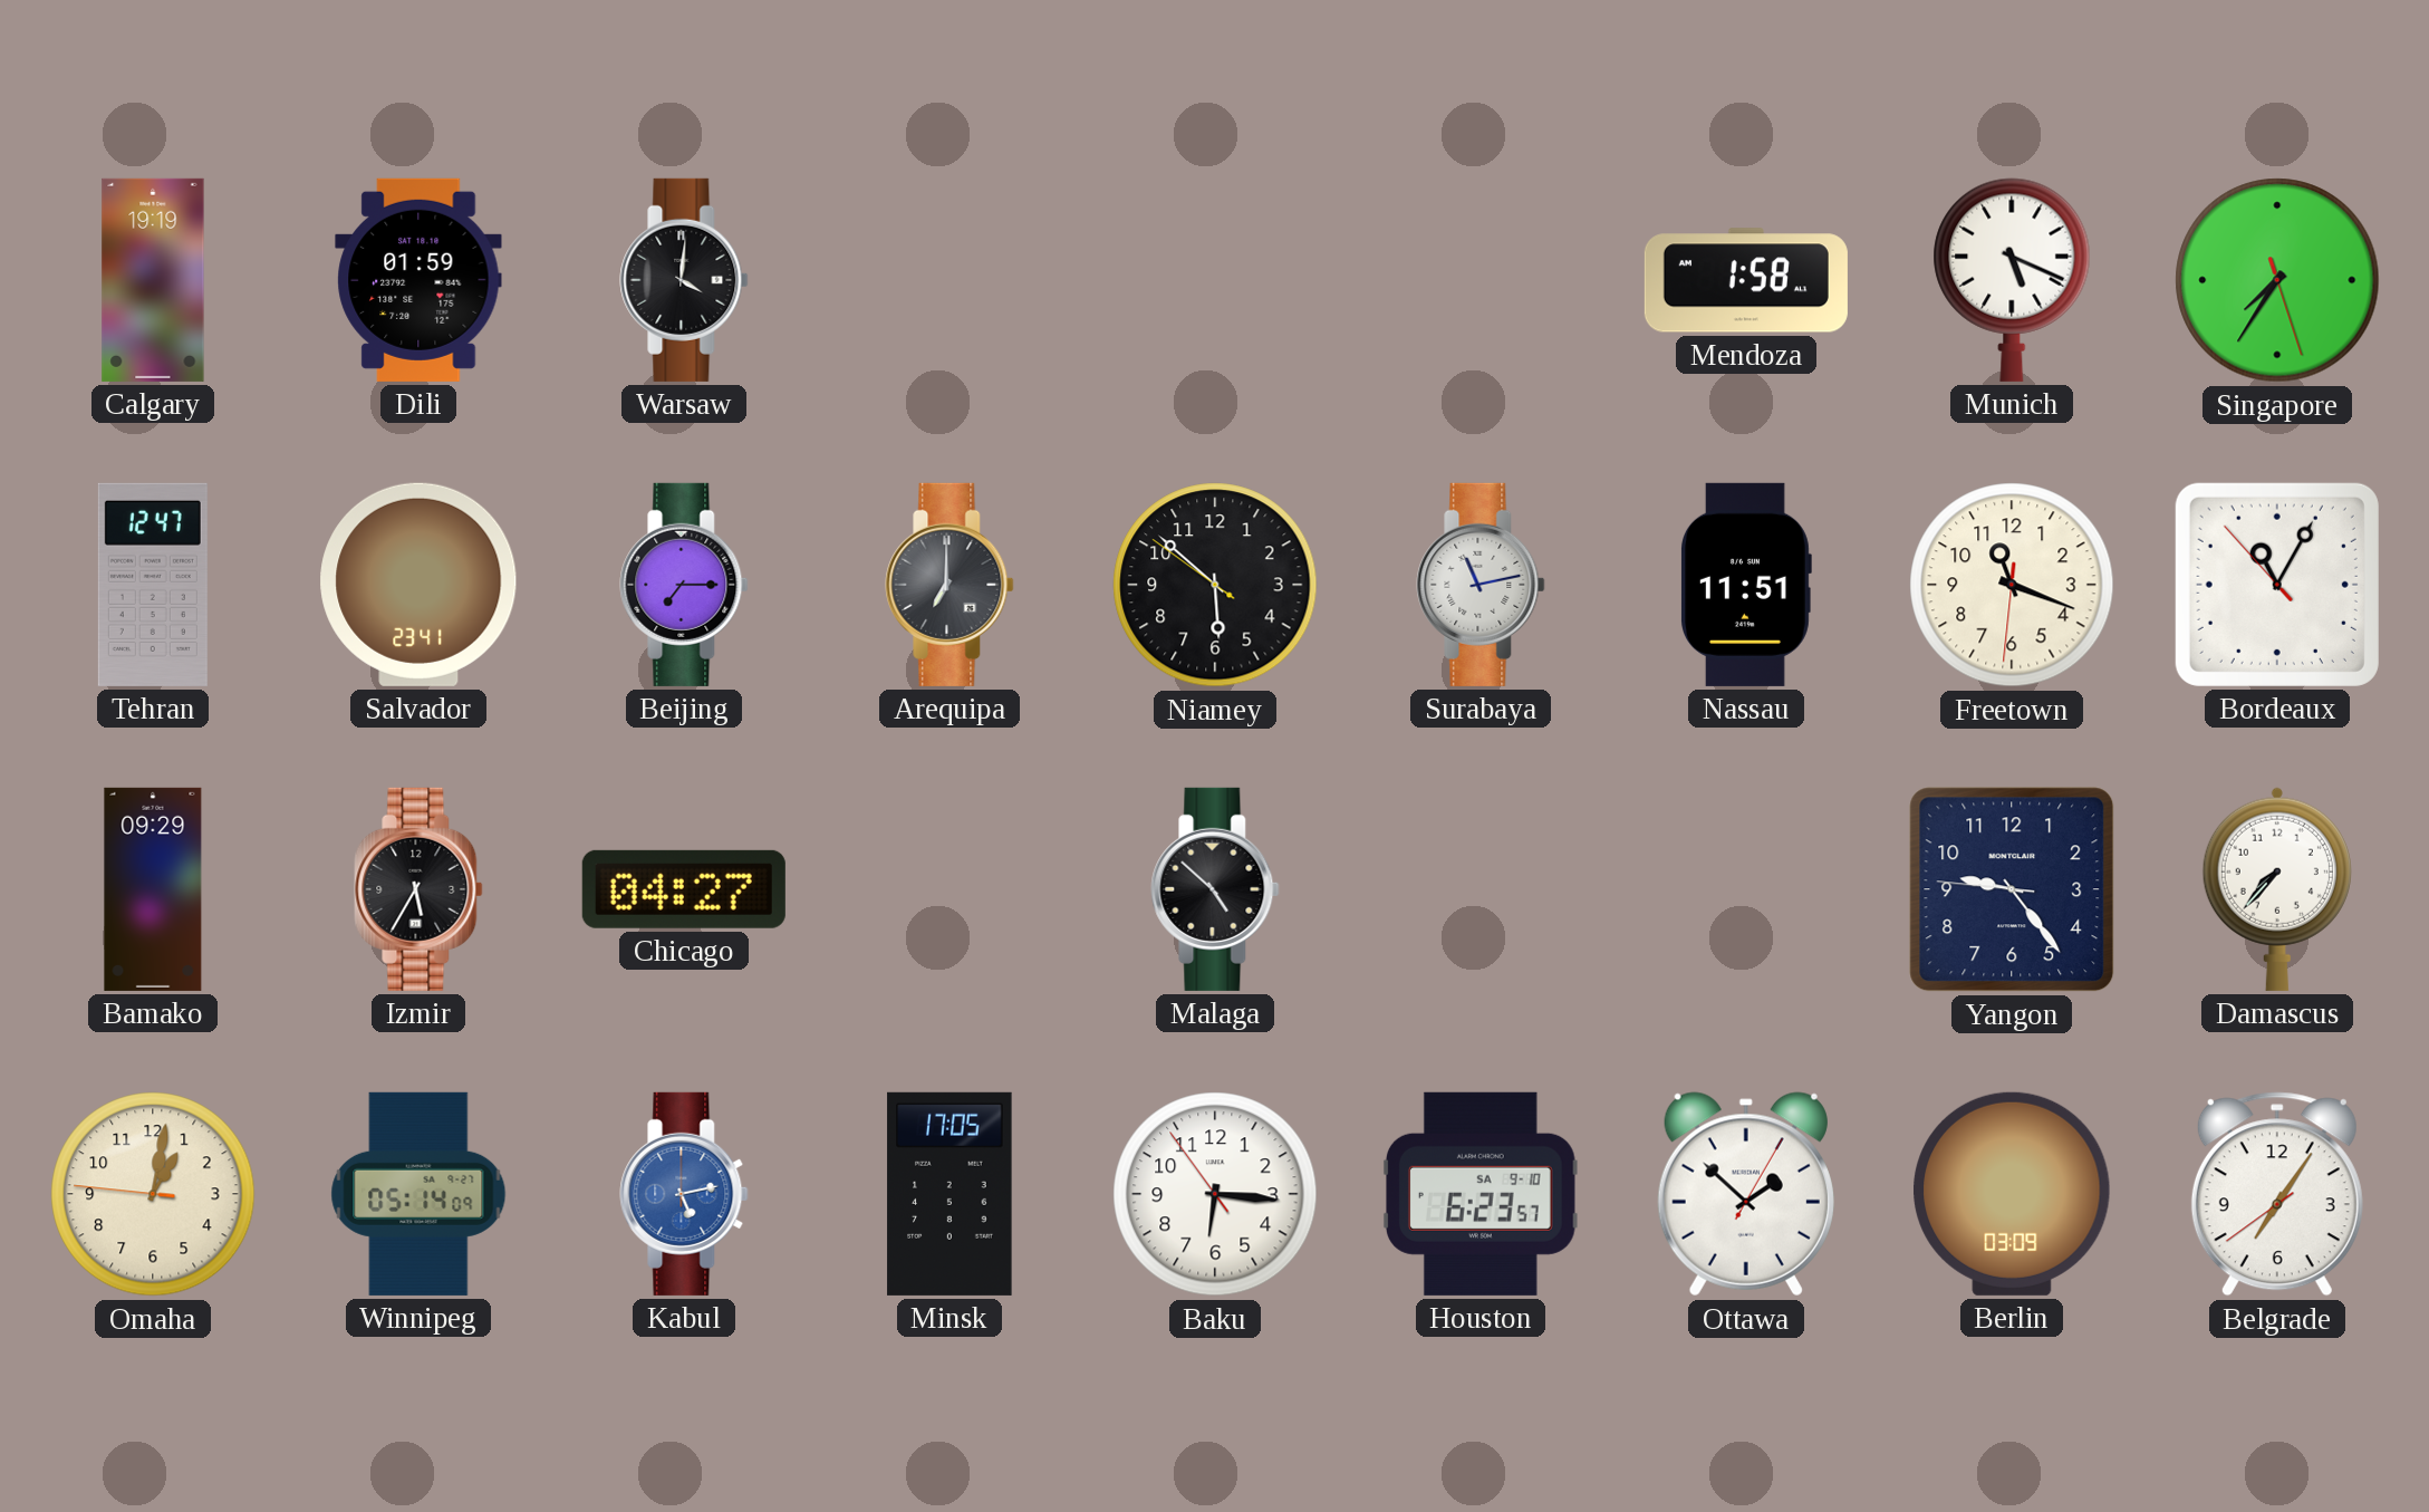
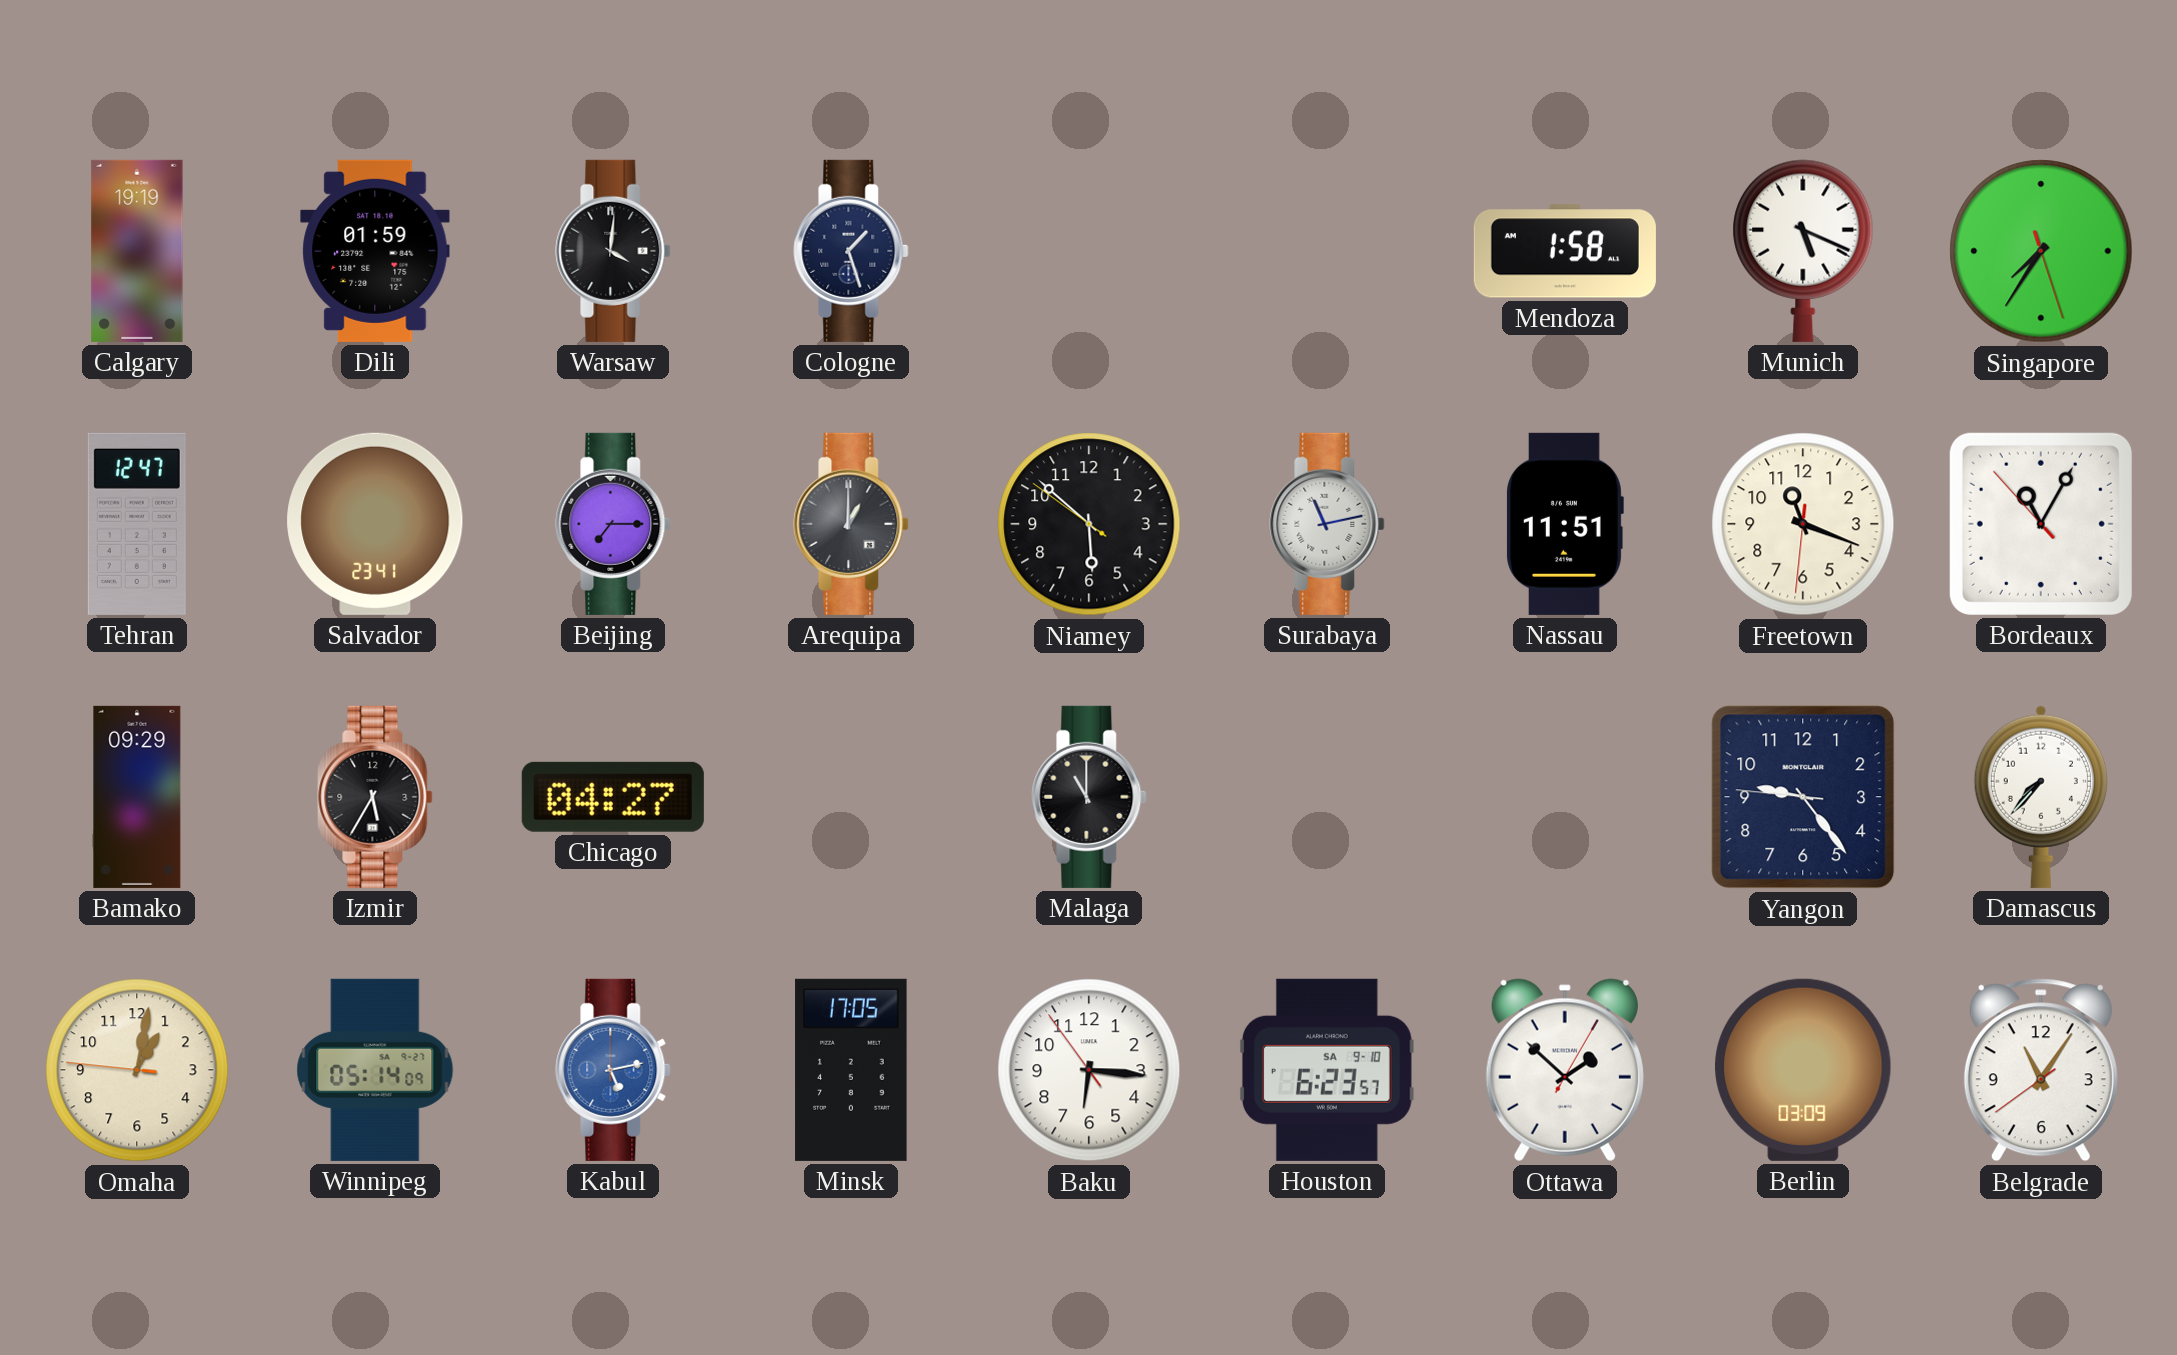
Cologne: none -> 1:27 (851, 251)
Arequipa: 7:00 -> 1:00 (851, 524)
Malaga: 4:52 -> 11:00 (1089, 797)
Belgrade: 7:05 -> 11:05 (2041, 1070)
